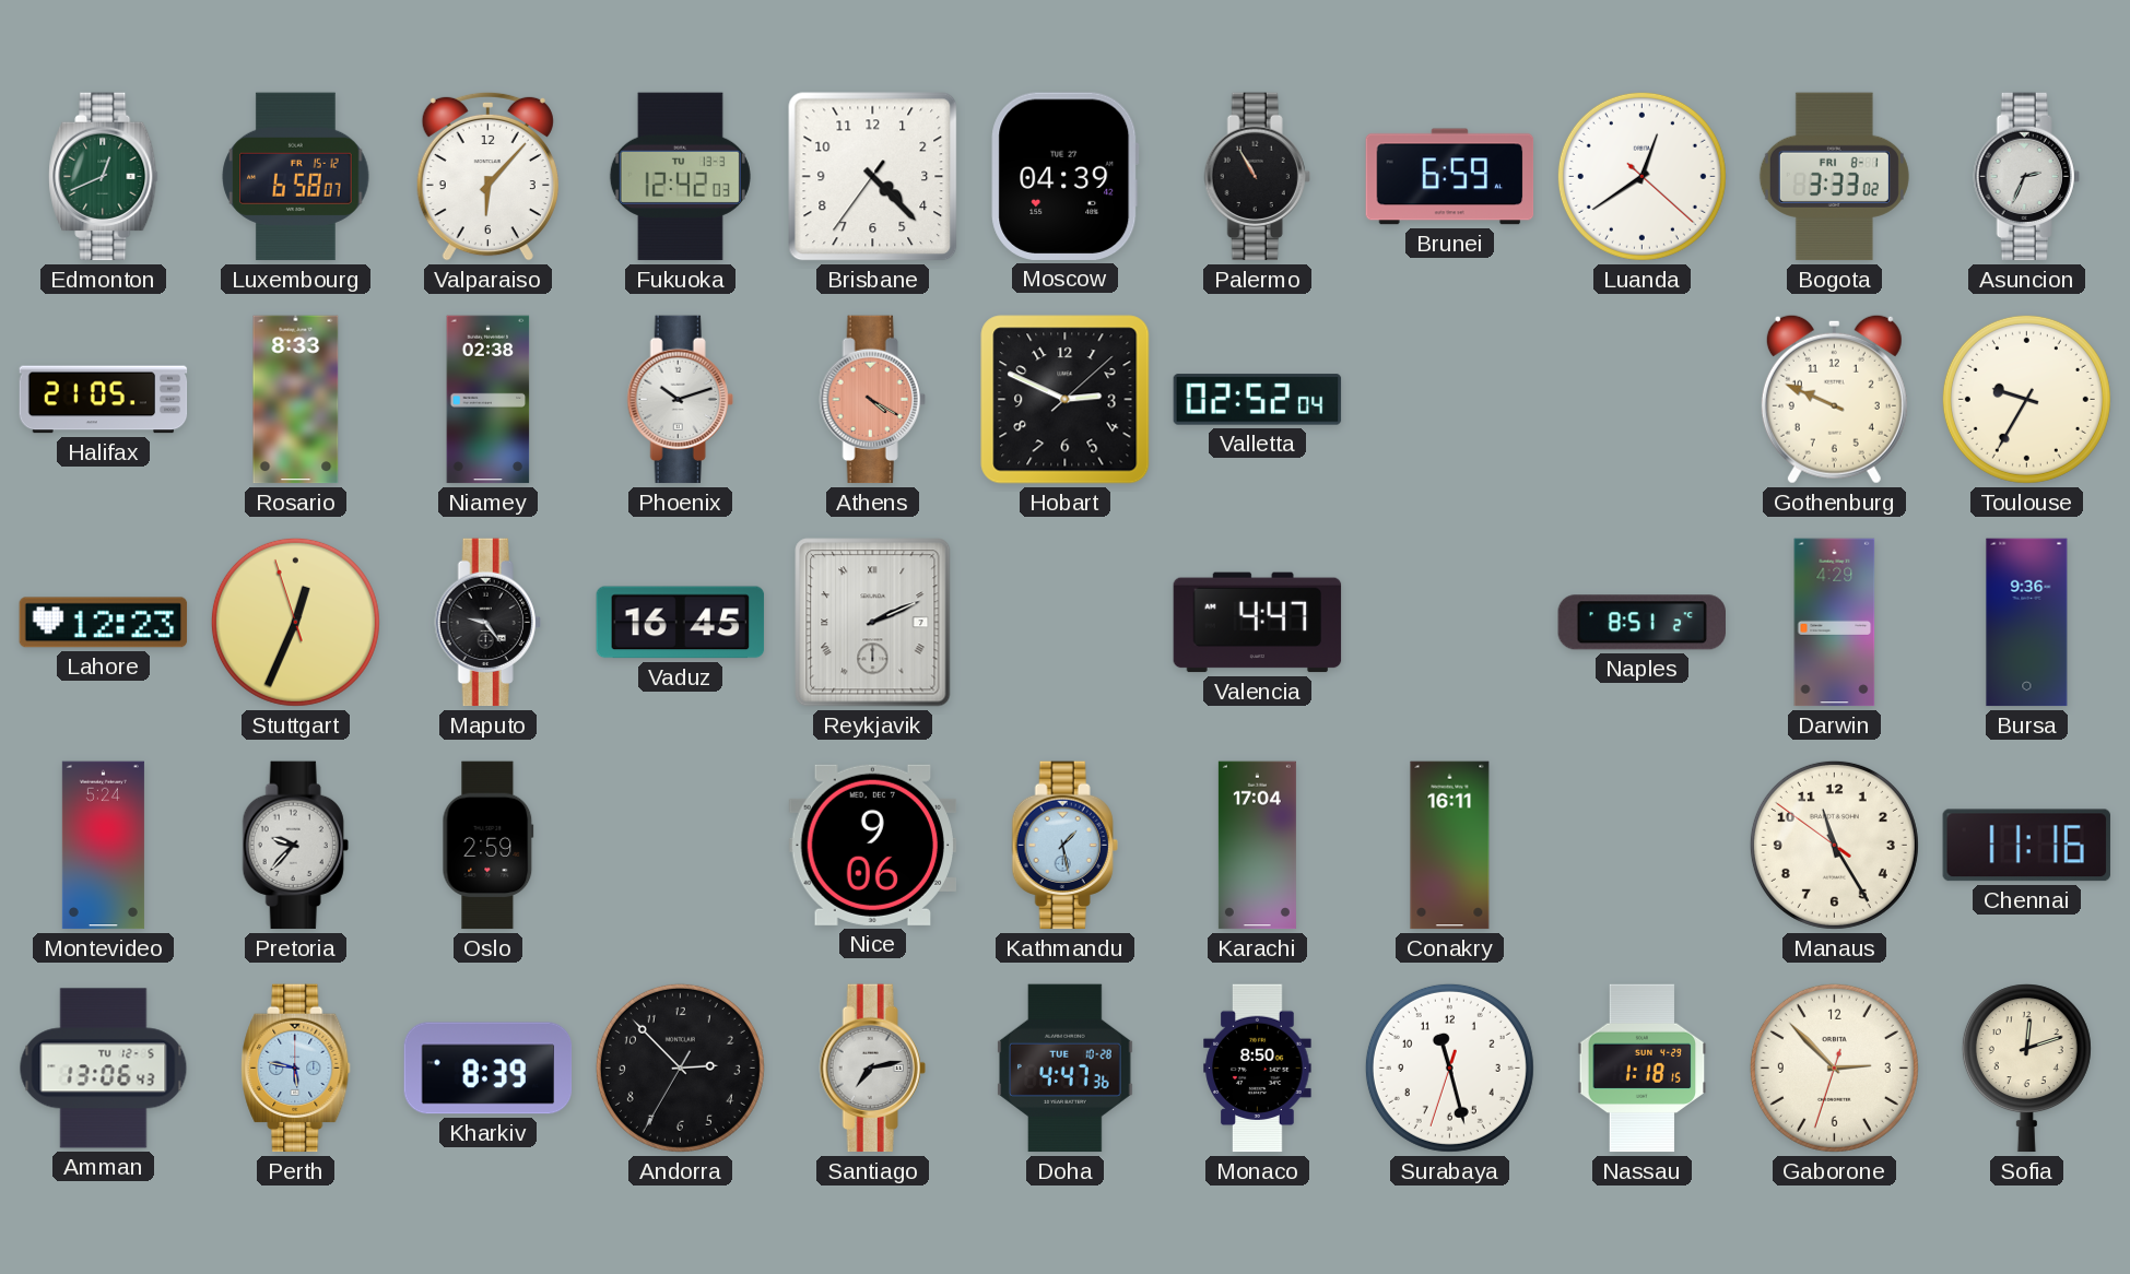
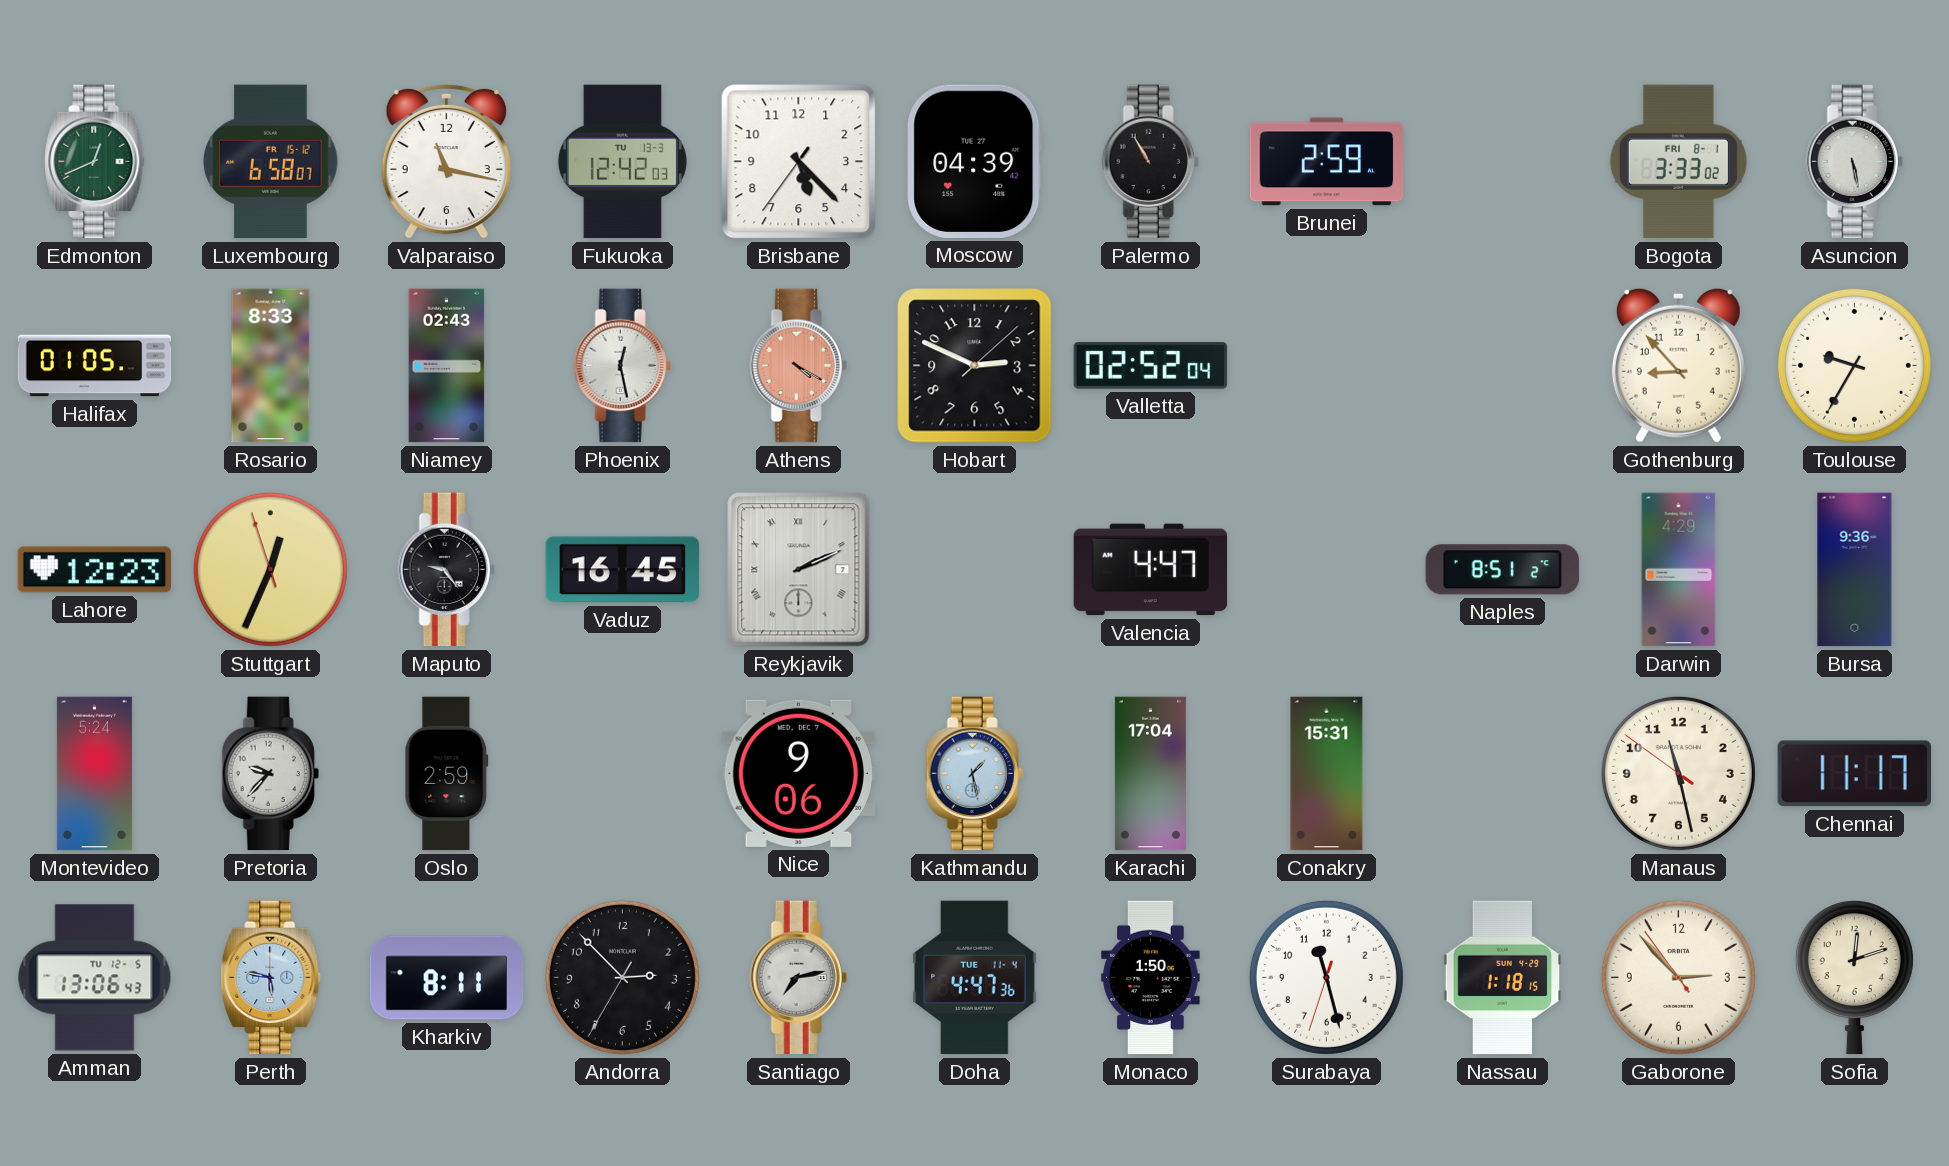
Valparaiso: 6:07 -> 11:17 (446, 161)
Brisbane: 4:22 -> 5:22 (799, 162)
Brunei: 6:59 -> 2:59 (1327, 162)
Luanda: 12:39 -> none (1641, 176)
Asuncion: 2:34 -> 5:28 (1854, 162)
Halifax: 21:05 -> 01:05 (95, 366)
Niamey: 02:38 -> 02:43 (447, 366)
Phoenix: 10:12 -> 12:28 (622, 366)
Gothenburg: 9:49 -> 8:53 (1678, 365)
Conakry: 16:11 -> 15:31 (1327, 774)
Manaus: 11:24 -> 11:27 (1678, 773)
Chennai: 11:16 -> 11:17 (1854, 774)
Kharkiv: 8:39 -> 8:11 (447, 978)
Doha date: TUE 10-28 -> TUE 11-4 (975, 978)
Monaco: 8:50 -> 1:50 (1151, 978)
Gaborone: 2:52:33 -> 2:52:54 (1678, 977)
